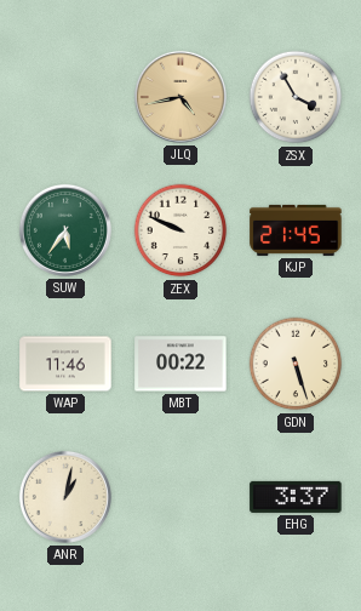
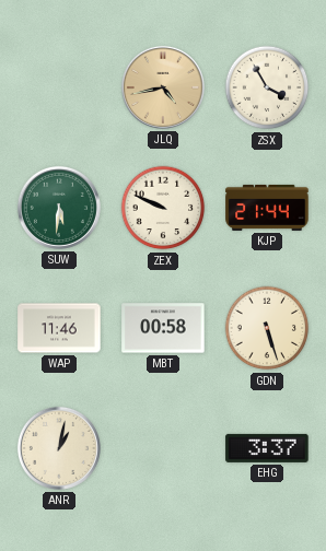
SUW: 5:36 -> 5:31 (59, 208)
KJP: 21:45 -> 21:44 (267, 208)
MBT: 00:22 -> 00:58 (163, 328)
